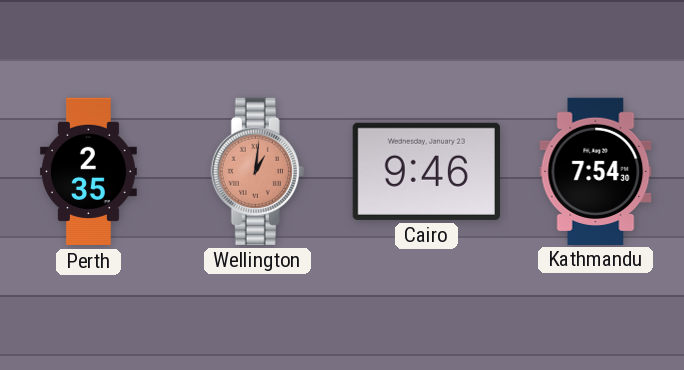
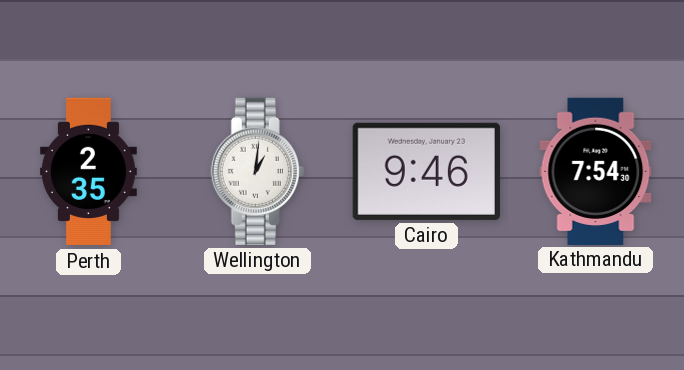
Wellington dial: salmon -> white (257, 171)
